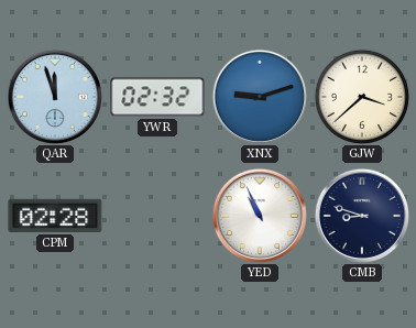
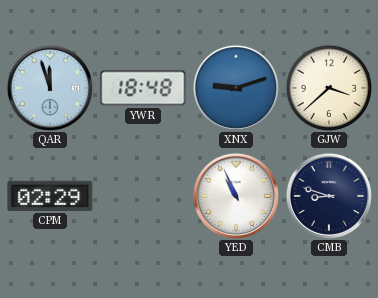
YWR: 02:32 -> 18:48 (143, 88)
CPM: 02:28 -> 02:29 (50, 196)
